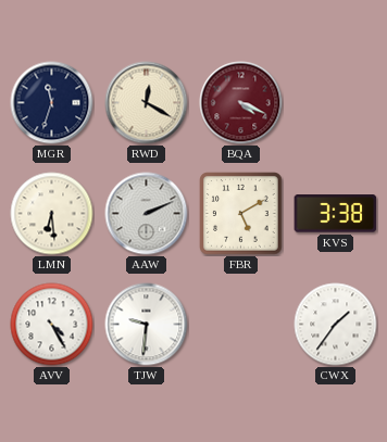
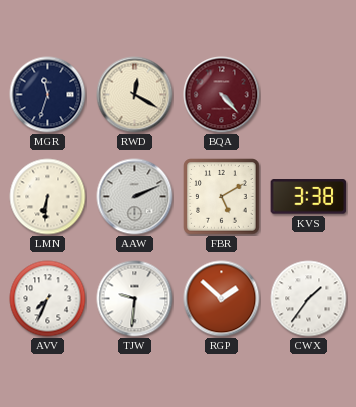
BQA: 4:19 -> 4:23 (222, 95)
LMN: 6:29 -> 6:31 (48, 197)
AVV: 4:25 -> 7:34 (48, 299)
RGP: none -> 1:52 (222, 299)
